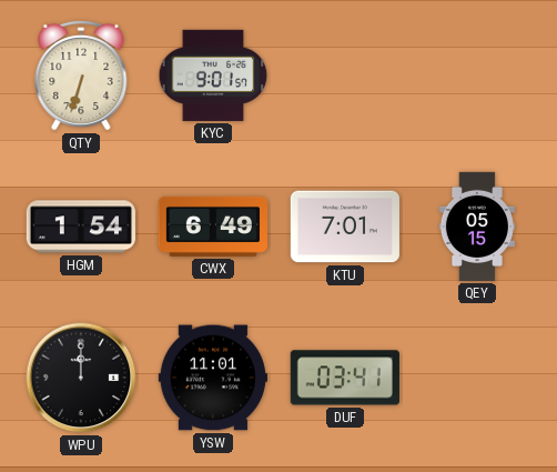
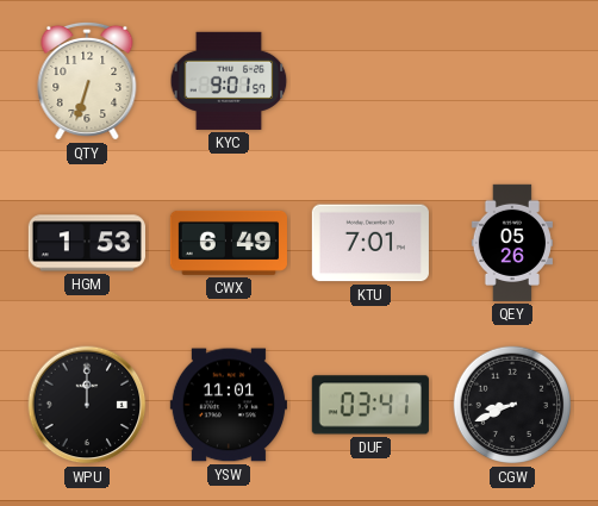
HGM: 1:54 -> 1:53 (87, 243)
QEY: 05:15 -> 05:26 (512, 243)
CGW: none -> 8:41 (512, 405)
